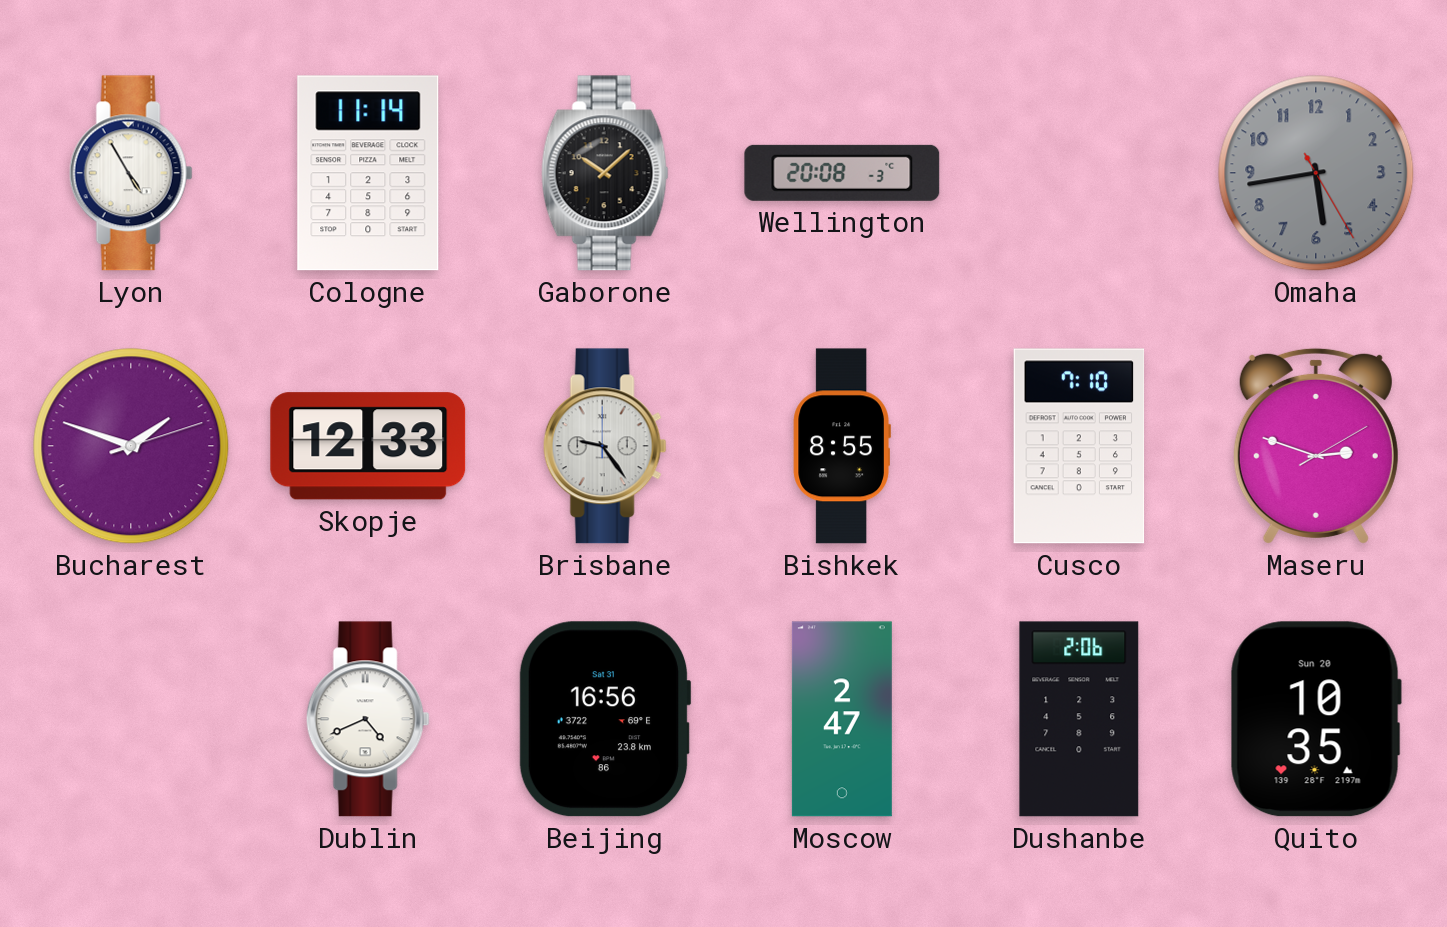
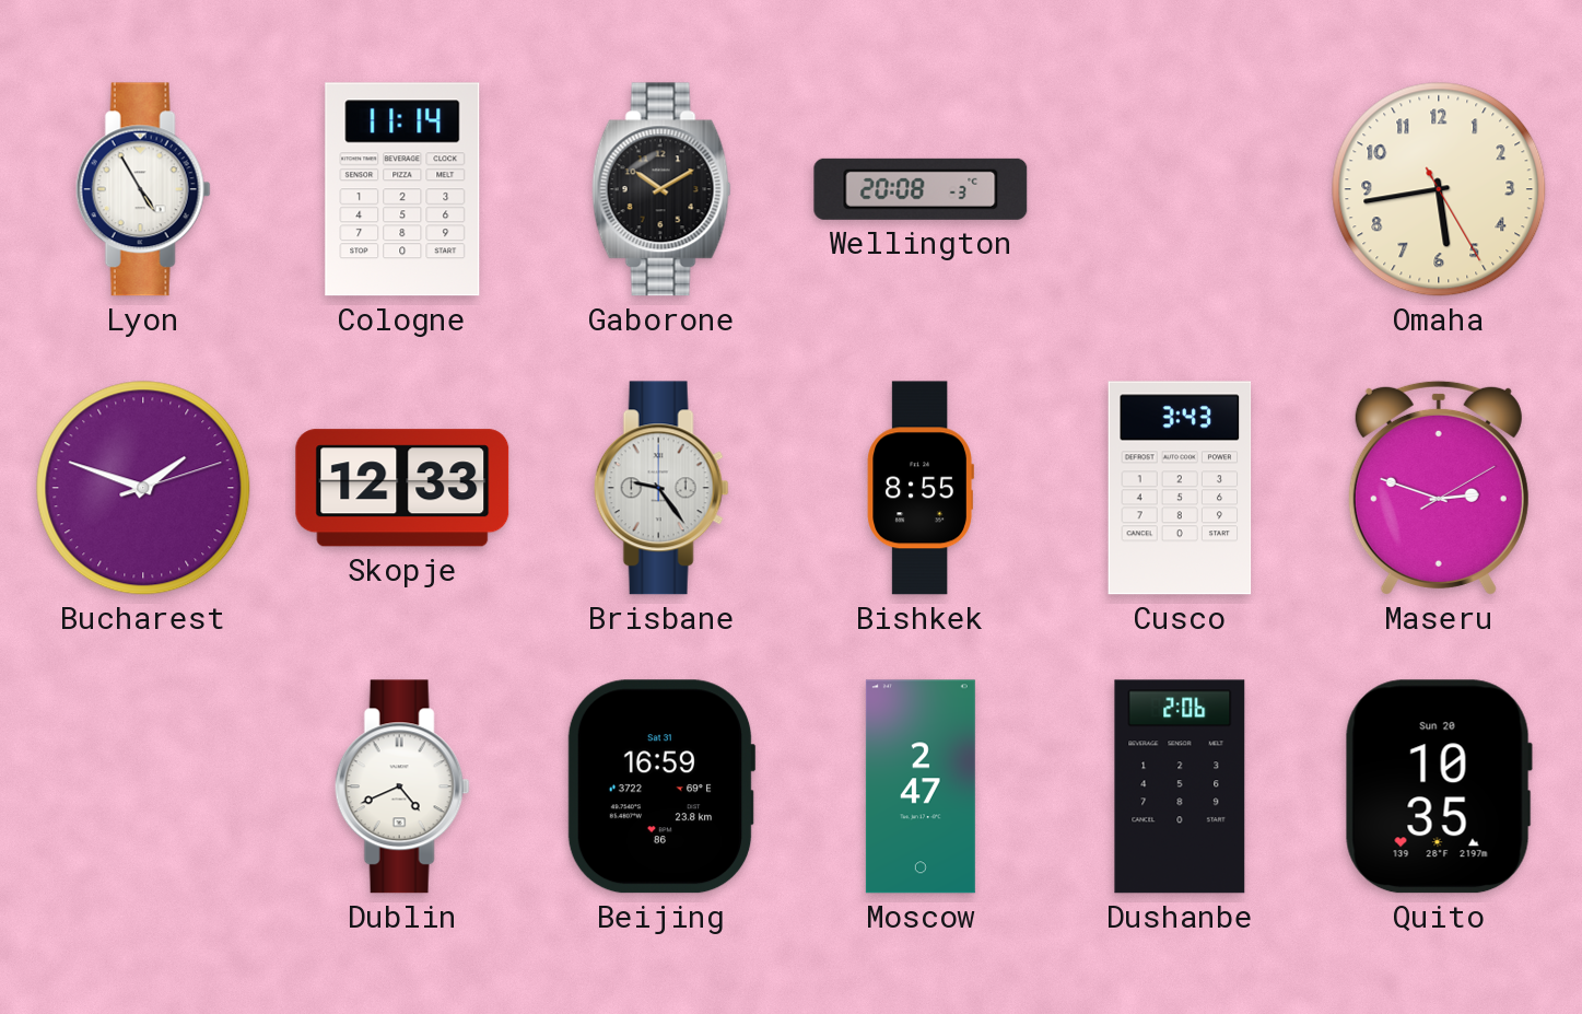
Gaborone: 10:08 -> 10:10 (661, 189)
Omaha dial: grey -> cream (1439, 189)
Cusco: 7:10 -> 3:43 (1180, 488)
Beijing: 16:56 -> 16:59 (661, 786)
